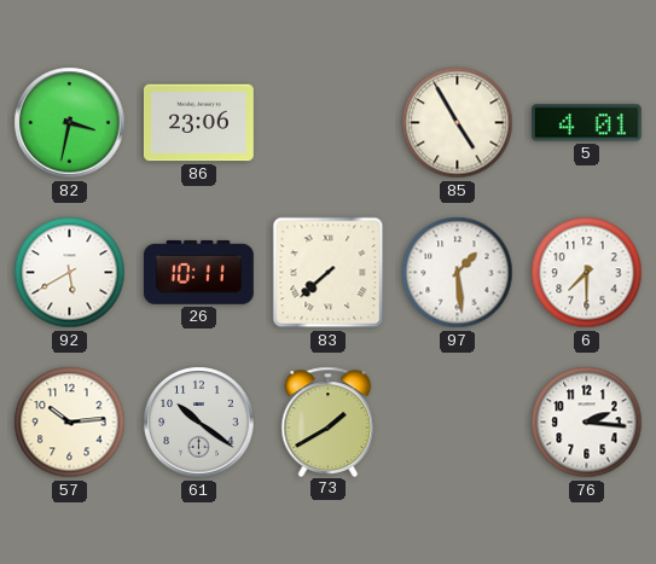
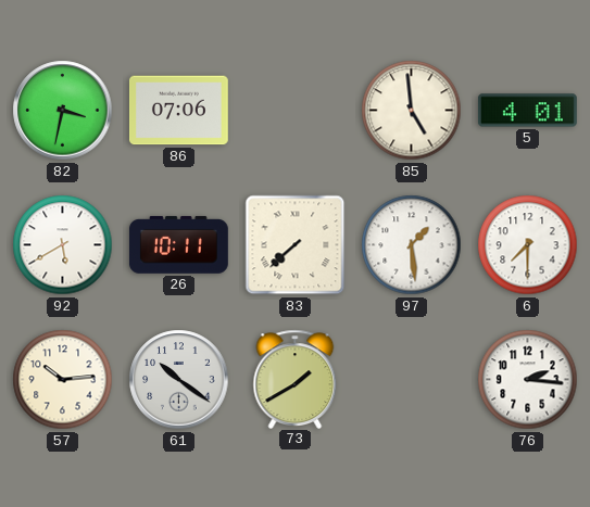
86: 23:06 -> 07:06 (178, 111)
85: 4:55 -> 4:59 (412, 111)
